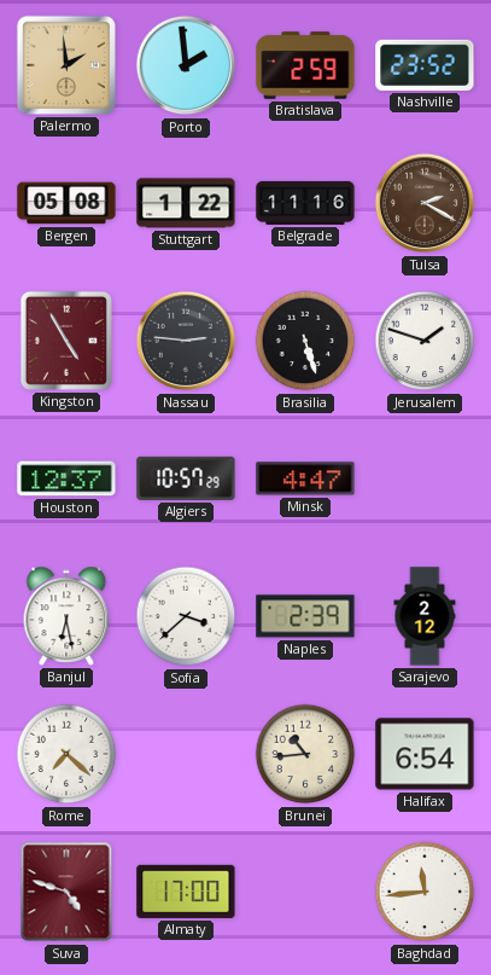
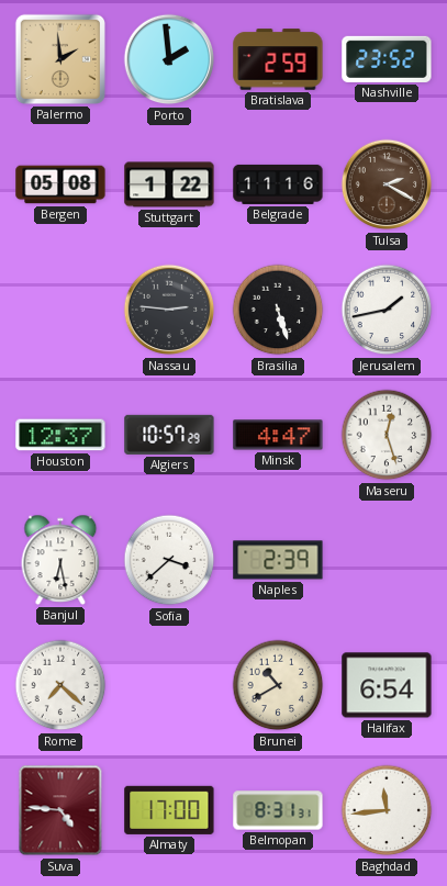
Kingston: 4:55 -> none (66, 341)
Jerusalem: 1:48 -> 1:43 (387, 310)
Maseru: none -> 12:27 (387, 435)
Sarajevo: 2:12 -> none (425, 616)
Brunei: 10:44 -> 10:40 (278, 685)
Suva: 4:48 -> 4:46 (60, 810)
Belmopan: none -> 8:31 (278, 810)
